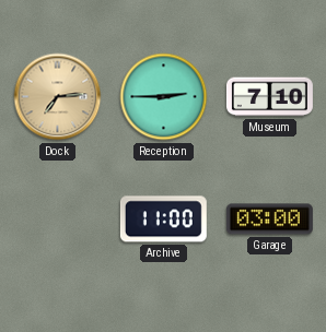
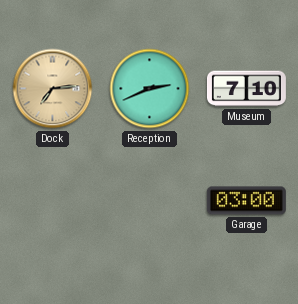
Reception: 2:45 -> 2:41 (150, 89)
Archive: 11:00 -> none (163, 220)
